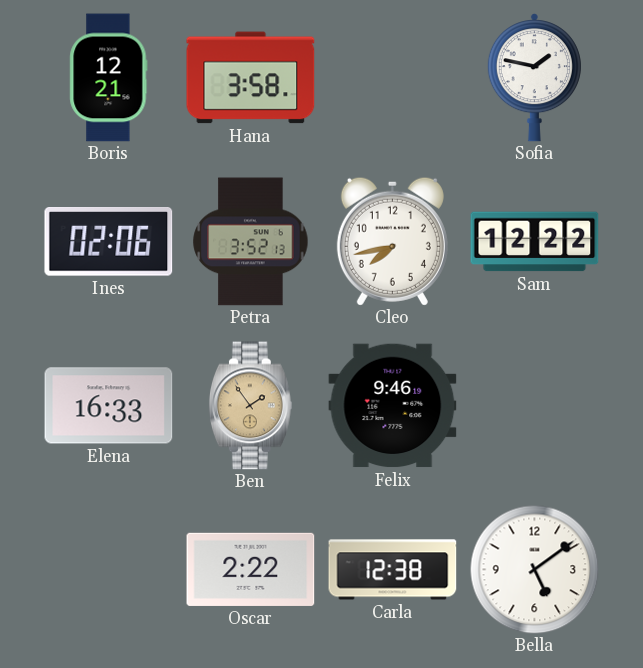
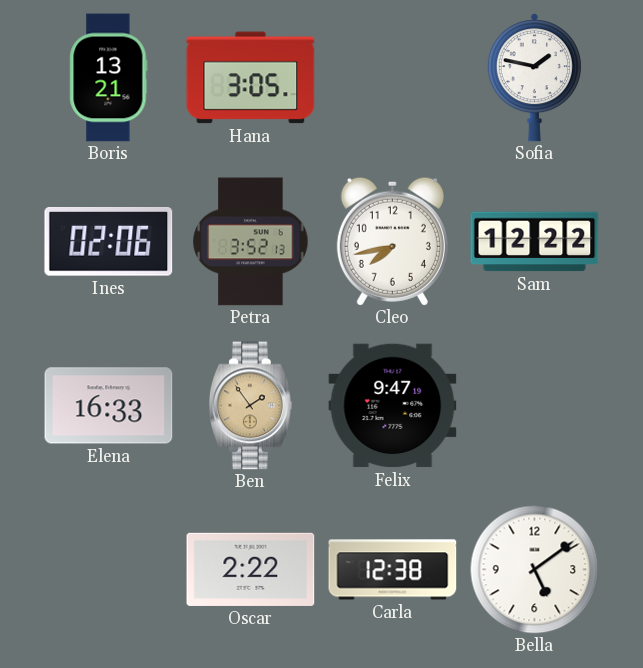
Boris: 12:21 -> 13:21 (109, 78)
Hana: 3:58 -> 3:05 (251, 78)
Felix: 9:46 -> 9:47 (393, 406)
